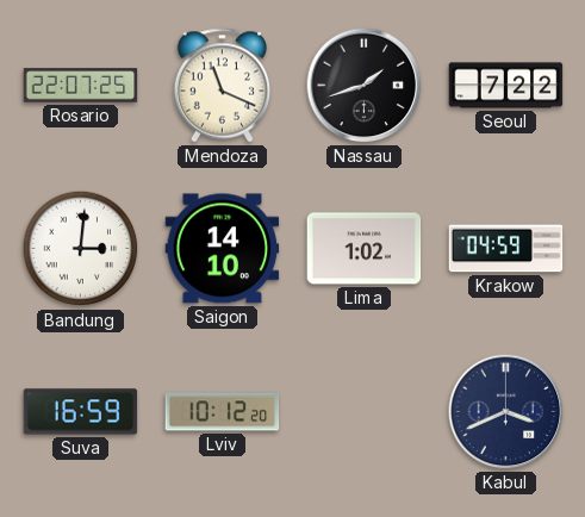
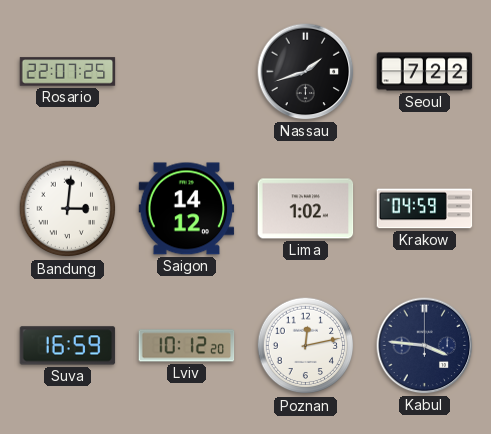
Mendoza: 11:19 -> none (223, 86)
Saigon: 14:10 -> 14:12 (187, 209)
Poznan: none -> 12:13 (306, 346)
Kabul: 3:41 -> 3:46 (425, 346)
